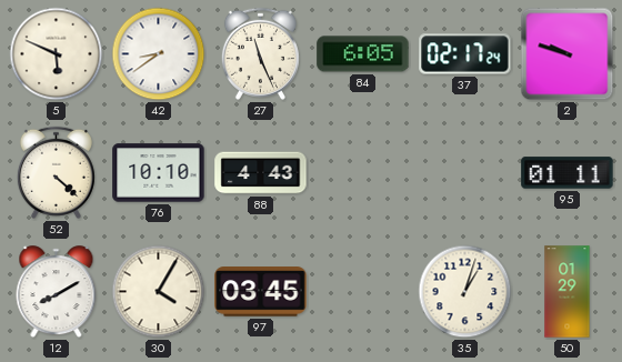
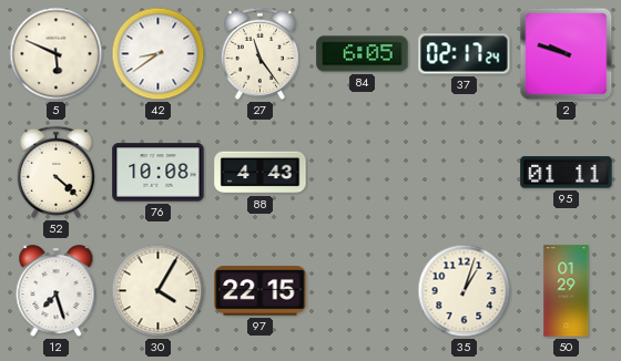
27: 11:26 -> 11:24 (259, 53)
76: 10:10 -> 10:08 (159, 173)
12: 8:10 -> 7:27 (57, 291)
97: 03:45 -> 22:15 (261, 291)
